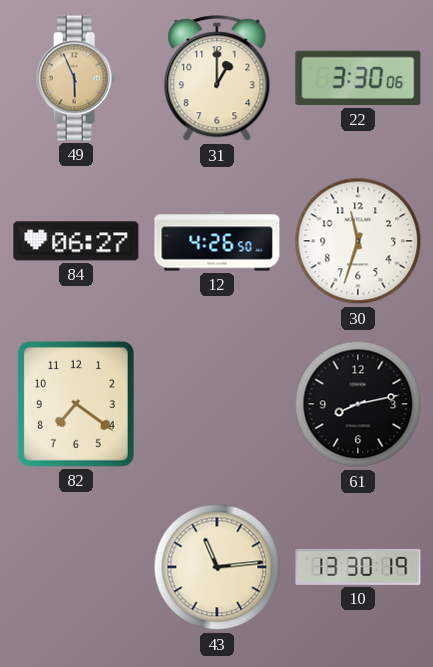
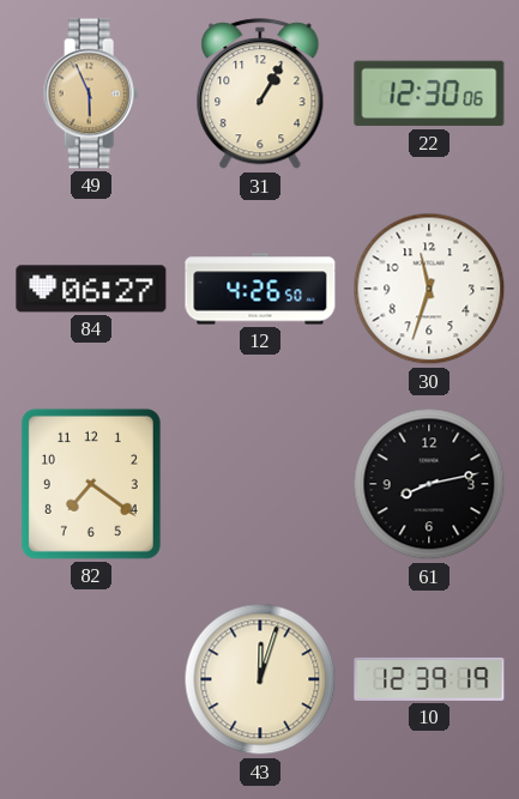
31: 1:00 -> 1:05 (260, 95)
22: 3:30 -> 12:30 (429, 93)
43: 11:14 -> 12:03 (260, 679)
10: 13:30 -> 12:39 (429, 679)
